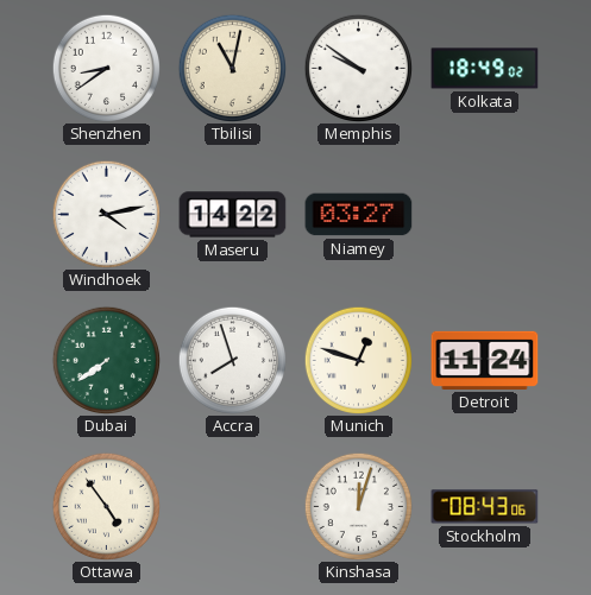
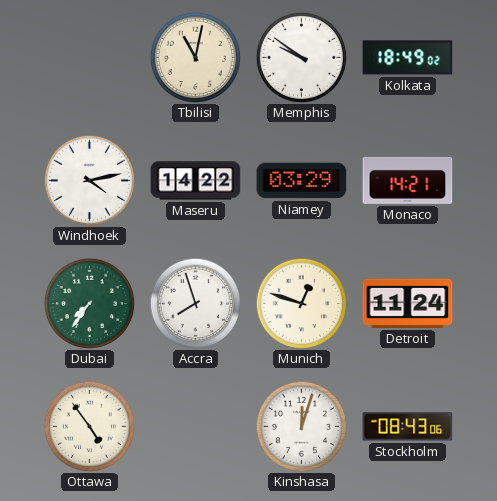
Shenzhen: 8:39 -> none (106, 68)
Niamey: 03:27 -> 03:29 (302, 181)
Monaco: none -> 14:21 (408, 180)
Dubai: 7:39 -> 7:36 (89, 303)
